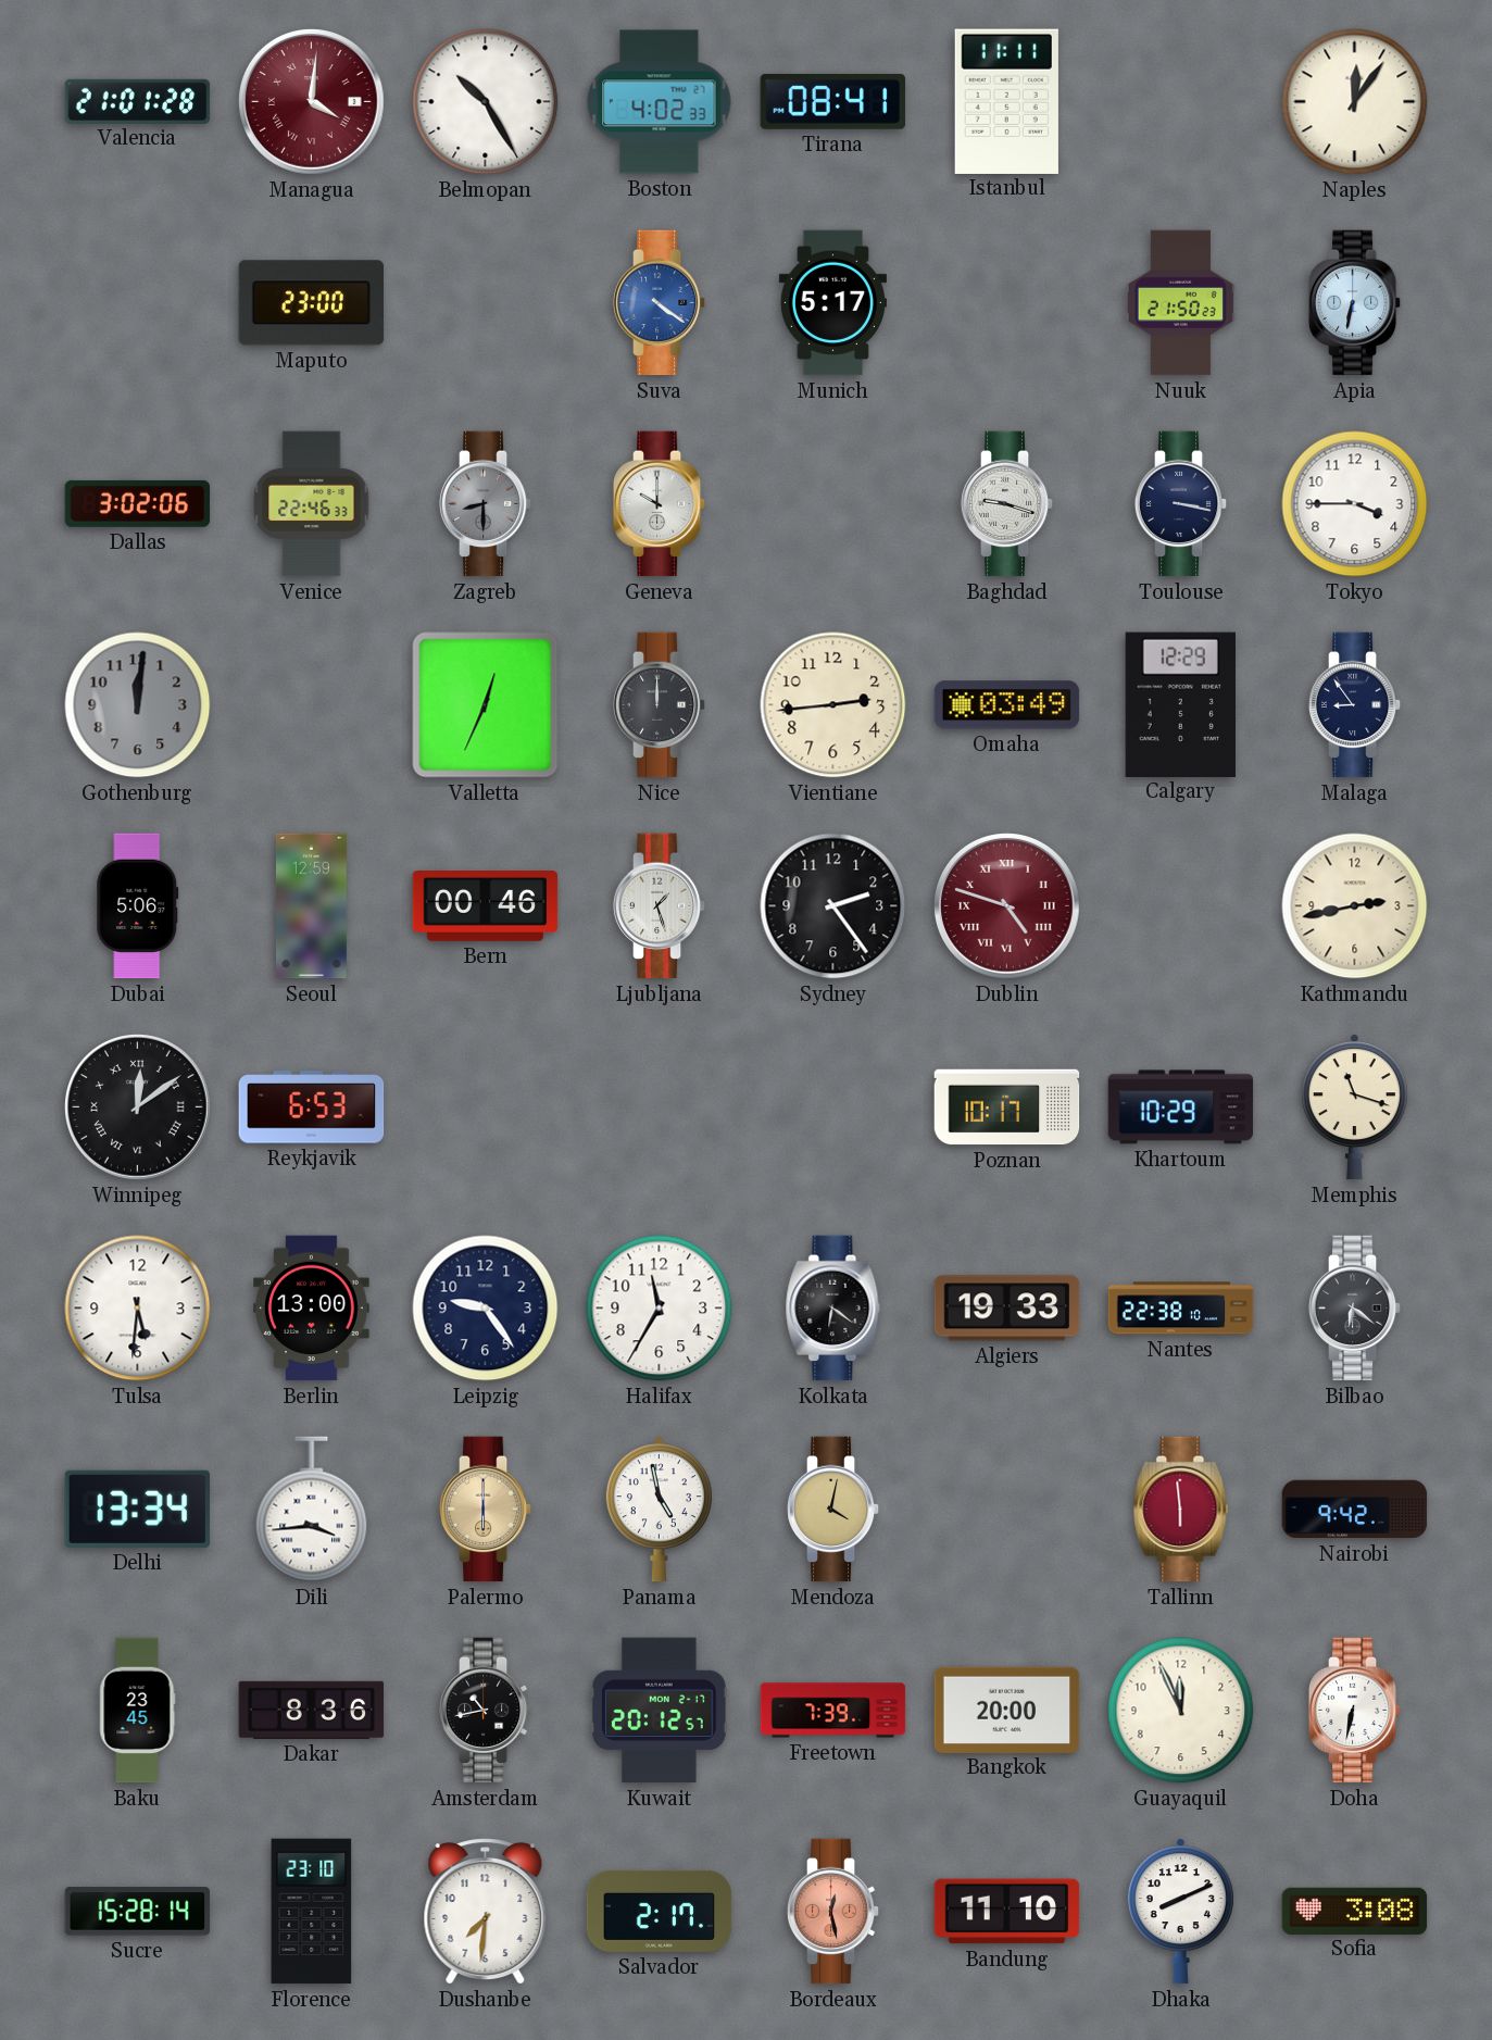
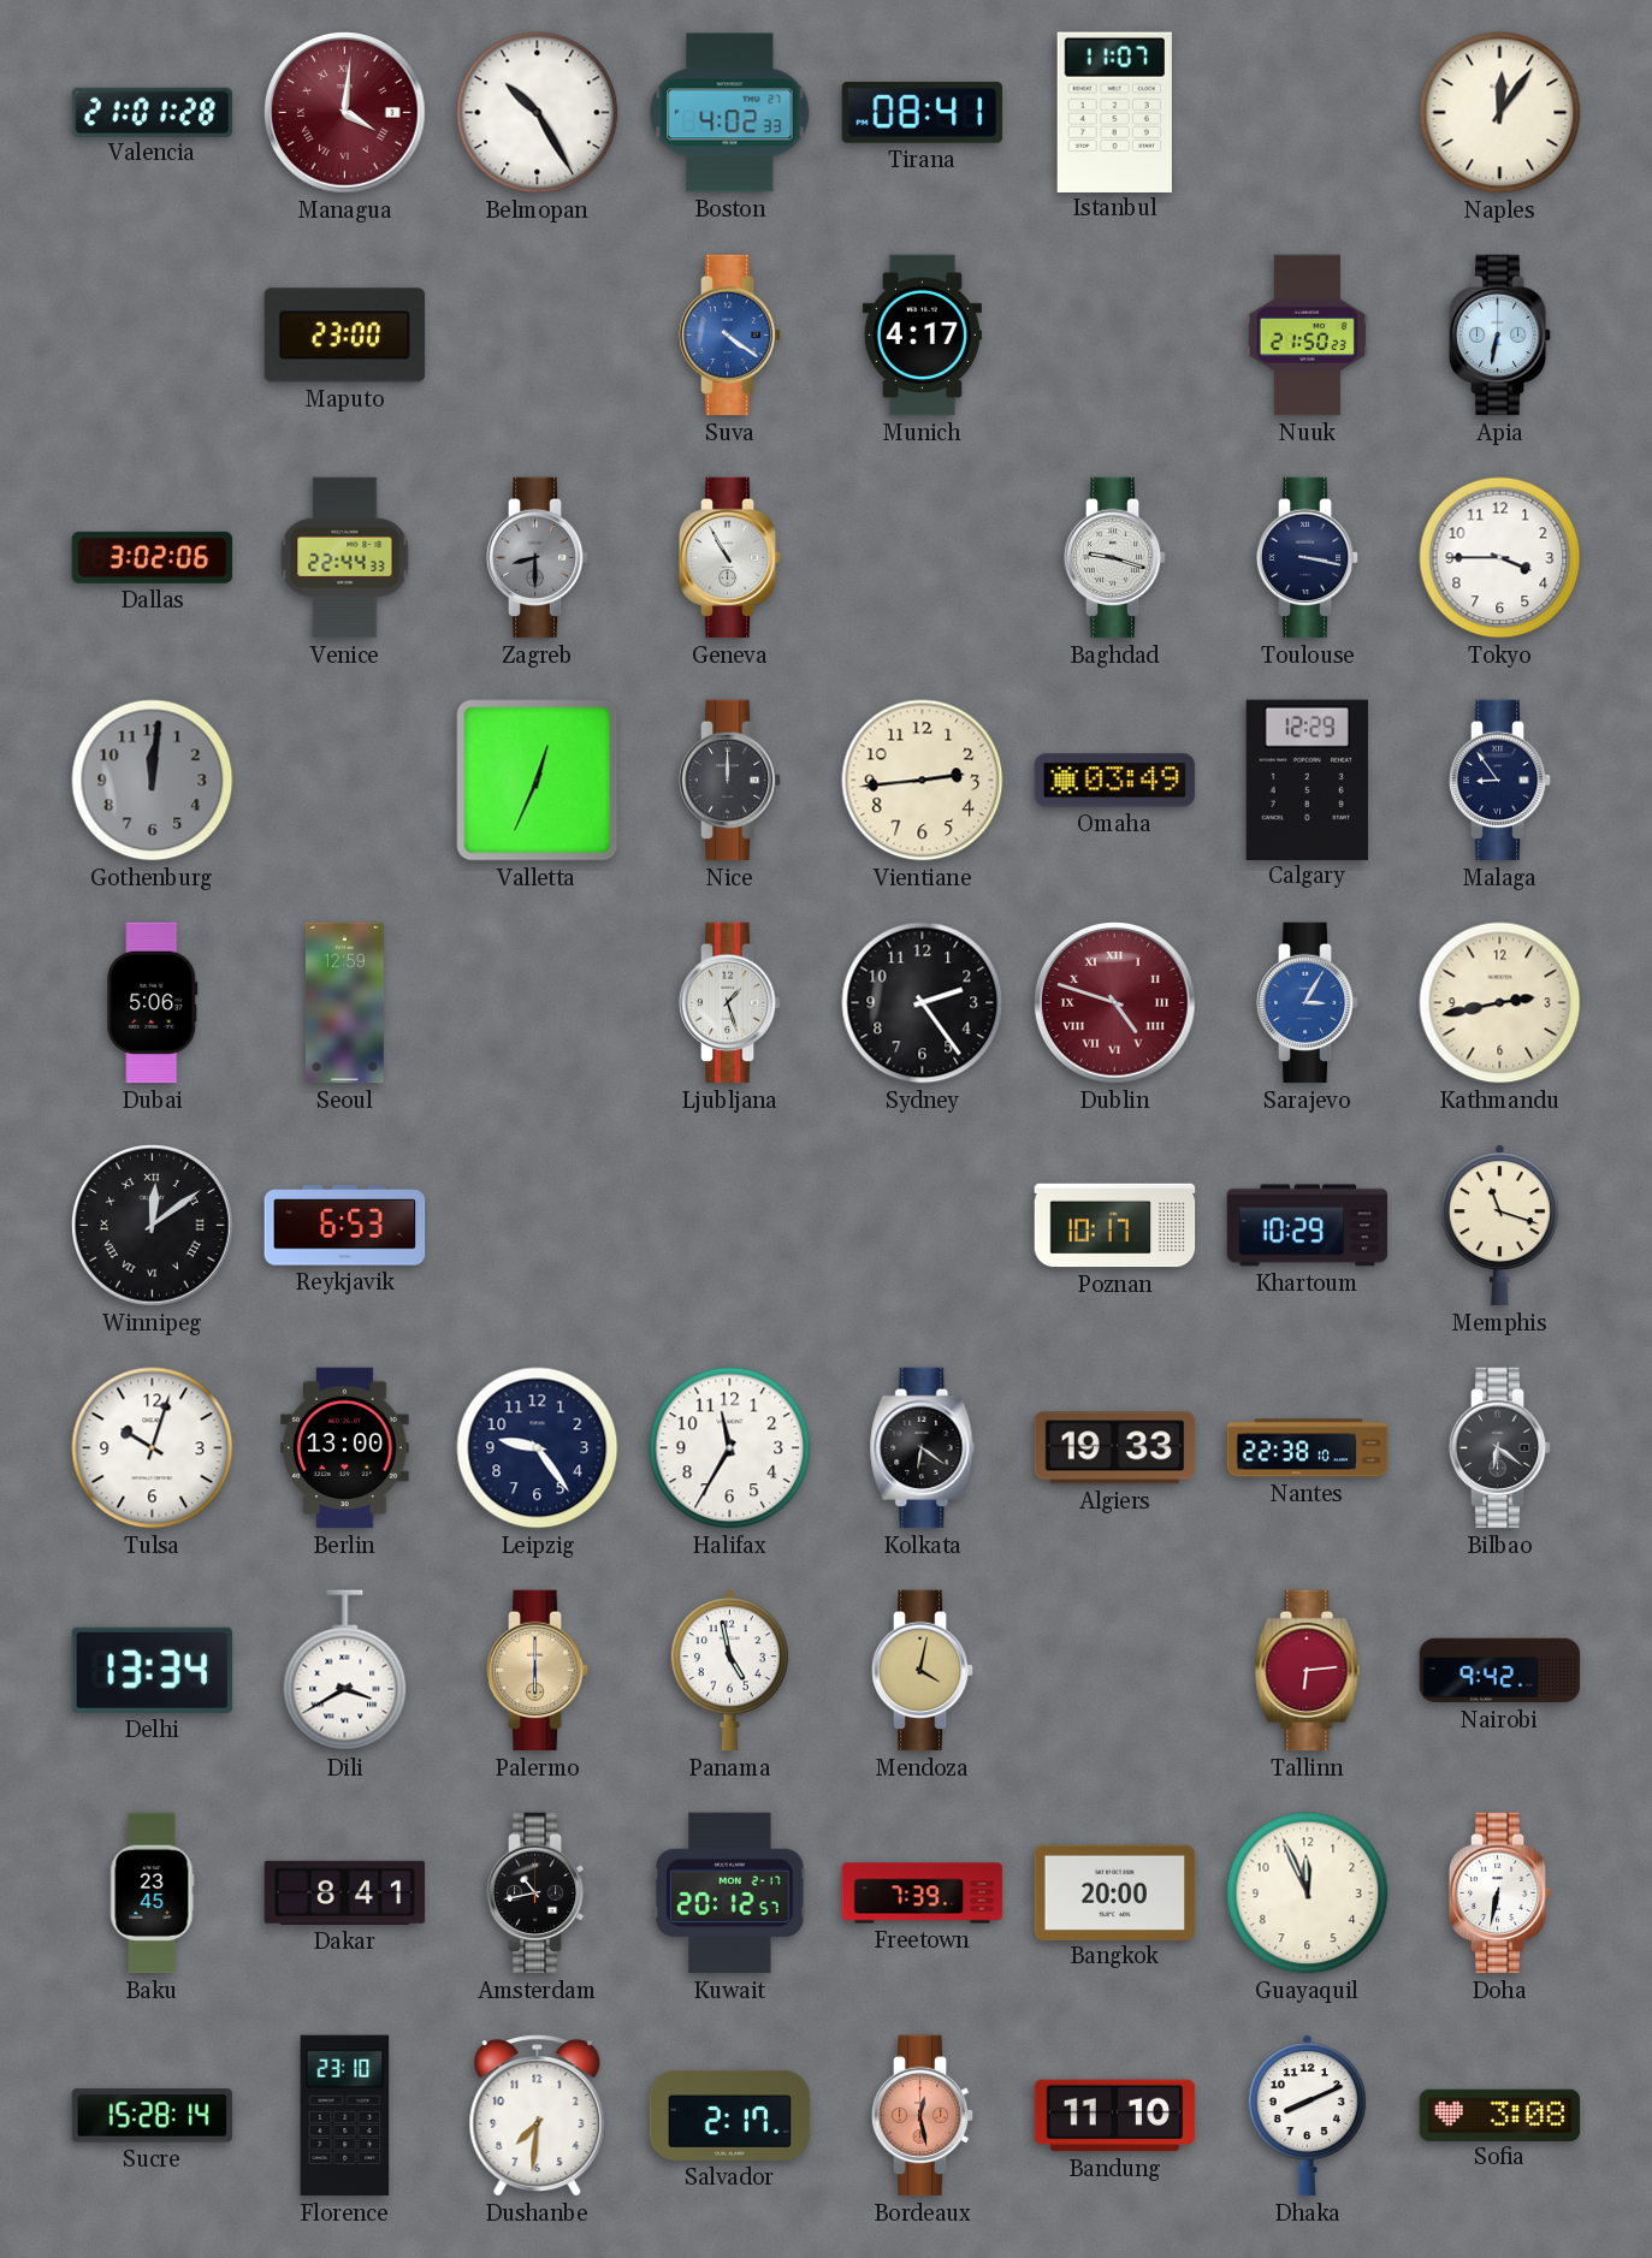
Istanbul: 11:11 -> 11:07 (1114, 112)
Munich: 5:17 -> 4:17 (922, 336)
Venice: 22:46 -> 22:44 (345, 558)
Geneva: 10:00 -> 10:55 (730, 558)
Bern: 00:46 -> none (486, 906)
Sarajevo: none -> 3:05 (1308, 1003)
Tulsa: 5:31 -> 10:03 (153, 1448)
Dili: 3:44 -> 3:40 (345, 1671)
Tallinn: 5:59 -> 6:14 (1308, 1671)
Dakar: 8:36 -> 8:41 (345, 1892)
